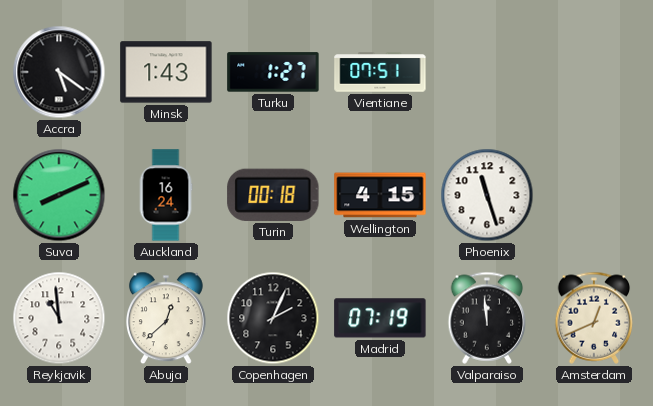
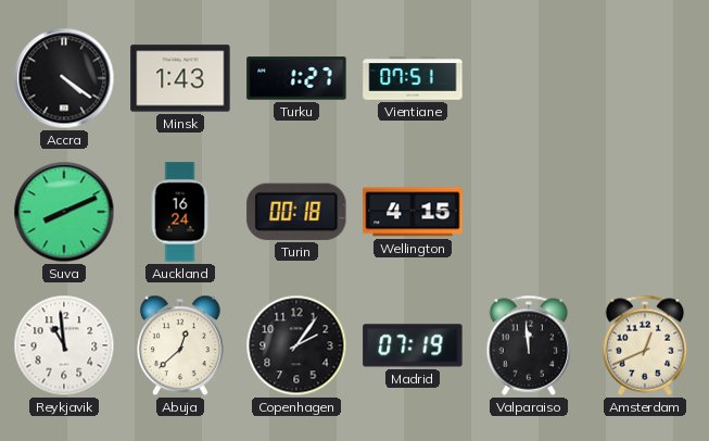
Accra: 5:21 -> 4:21 (64, 78)
Phoenix: 11:27 -> none (487, 195)
Copenhagen: 2:04 -> 2:06 (296, 345)
